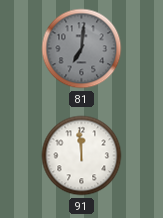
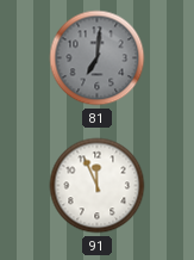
91: 11:59 -> 11:56 (98, 186)
